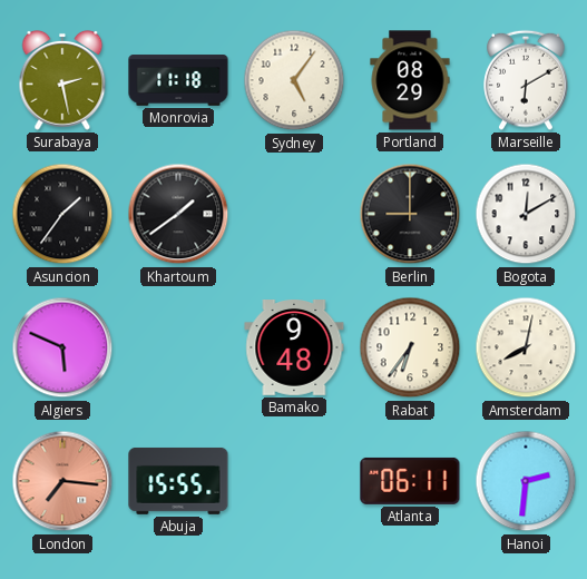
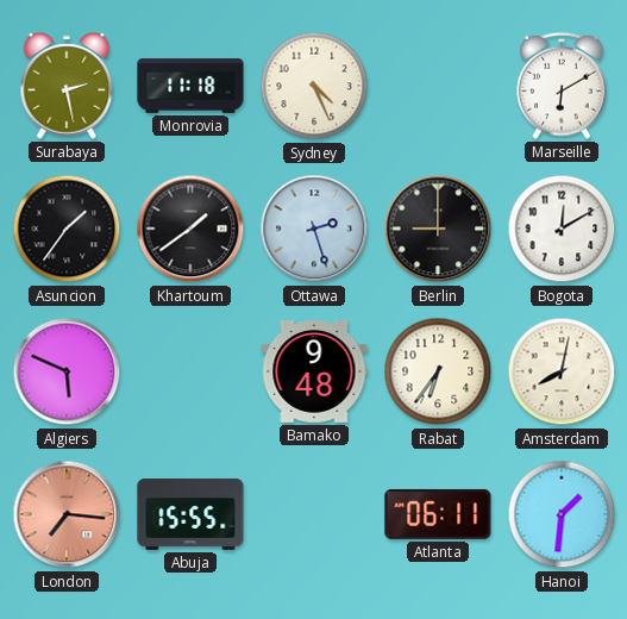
Sydney: 5:06 -> 4:26 (314, 86)
Portland: 08:29 -> none (410, 80)
Ottawa: none -> 2:27 (314, 229)
Hanoi: 2:31 -> 1:31 (562, 514)
